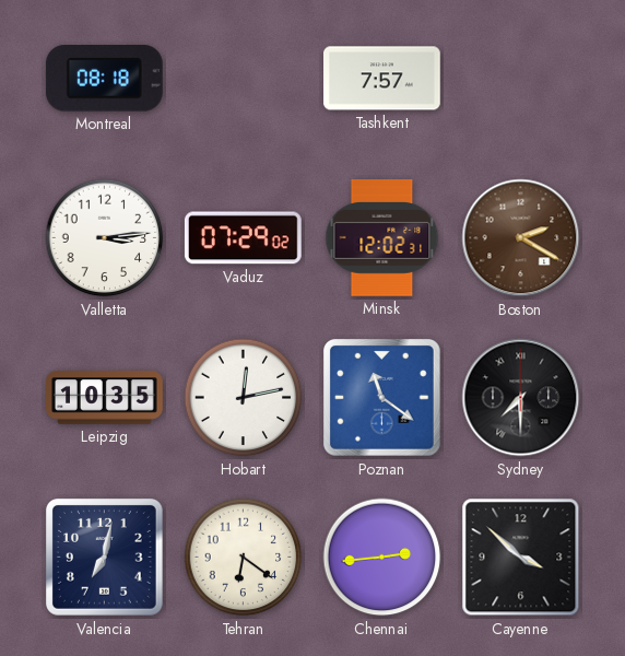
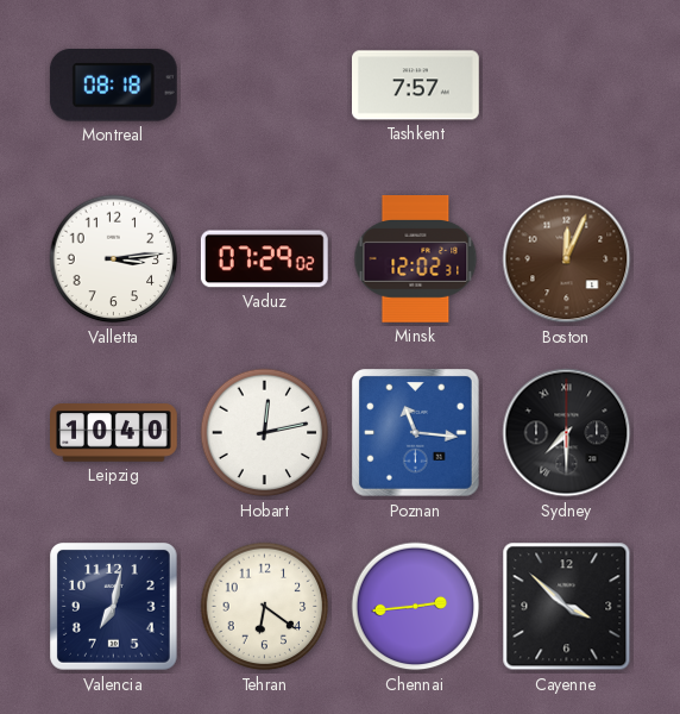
Boston: 2:20 -> 12:04 (567, 259)
Leipzig: 10:35 -> 10:40 (114, 433)
Poznan: 11:21 -> 11:16 (416, 433)
